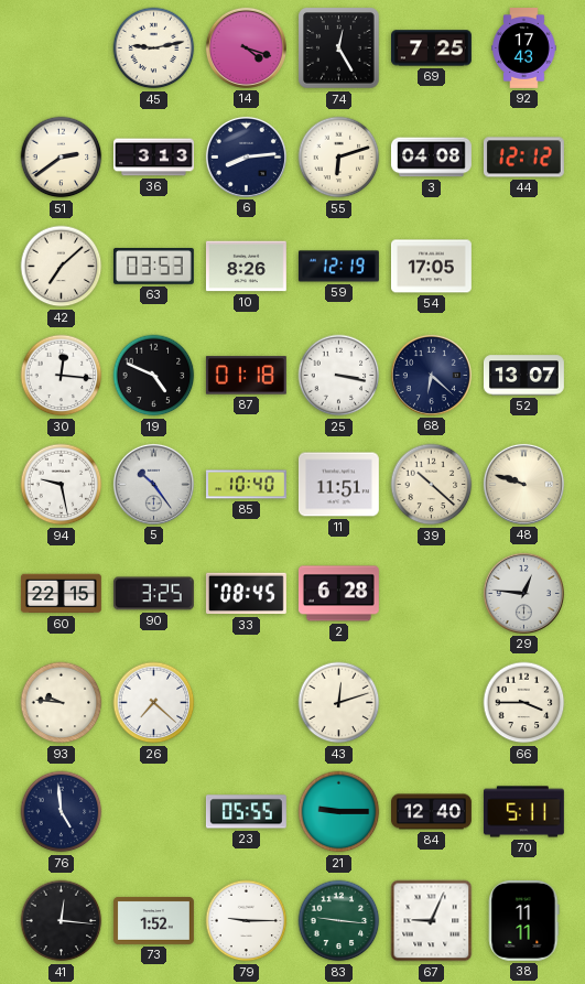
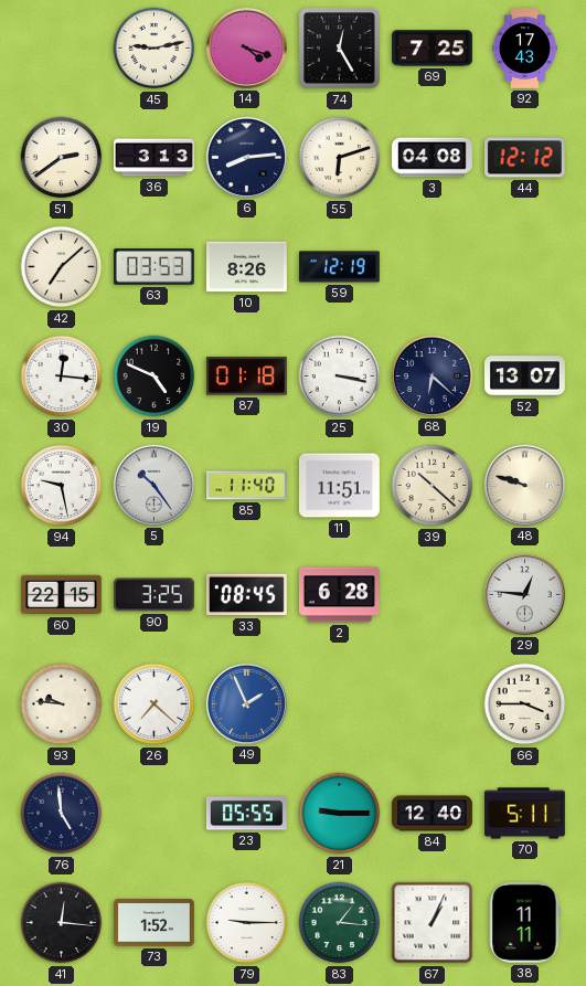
54: 17:05 -> none (431, 267)
85: 10:40 -> 11:40 (247, 486)
49: none -> 1:56 (246, 703)
43: 12:12 -> none (339, 703)
83: 9:16 -> 1:16 (340, 923)
67: 9:04 -> 1:04 (433, 923)
